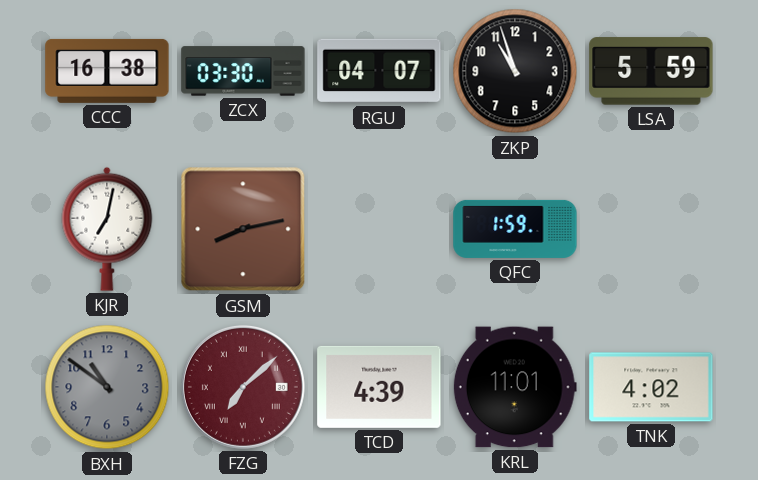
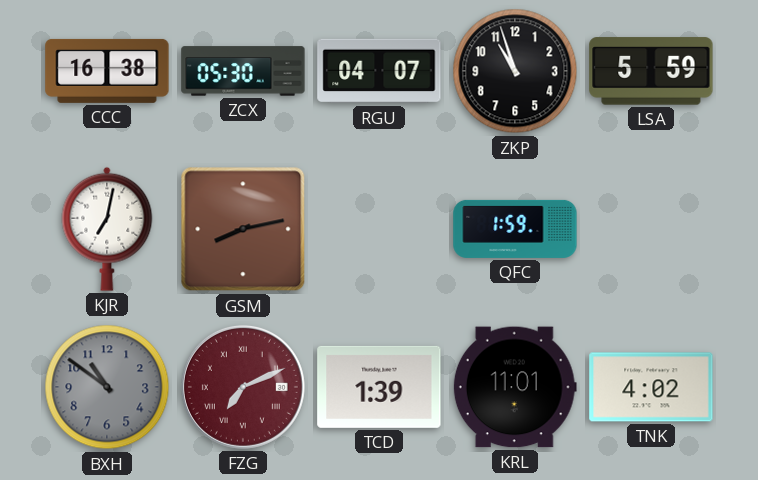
ZCX: 03:30 -> 05:30 (243, 71)
FZG: 7:08 -> 7:11 (243, 387)
TCD: 4:39 -> 1:39 (379, 387)
